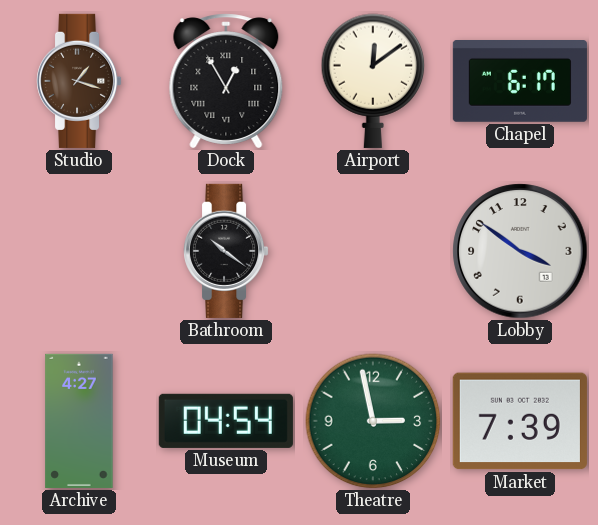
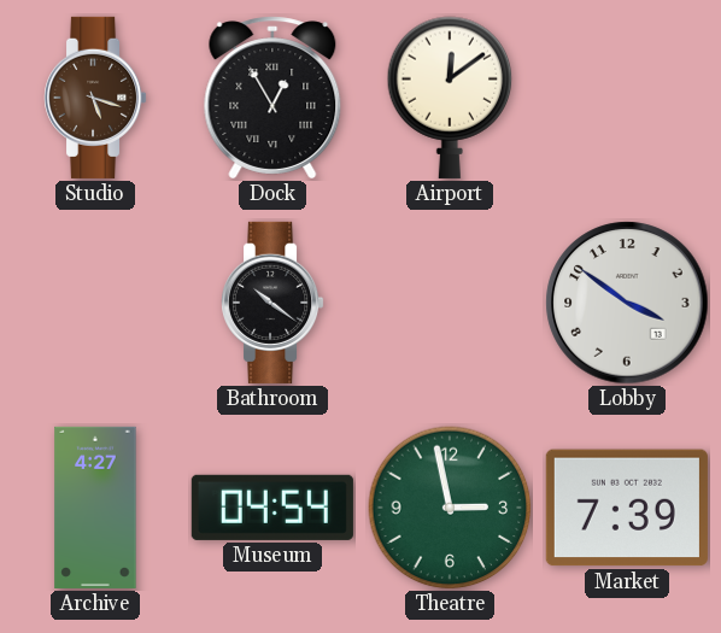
Studio: 1:18 -> 5:18 (96, 98)
Chapel: 6:17 -> none (520, 82)
